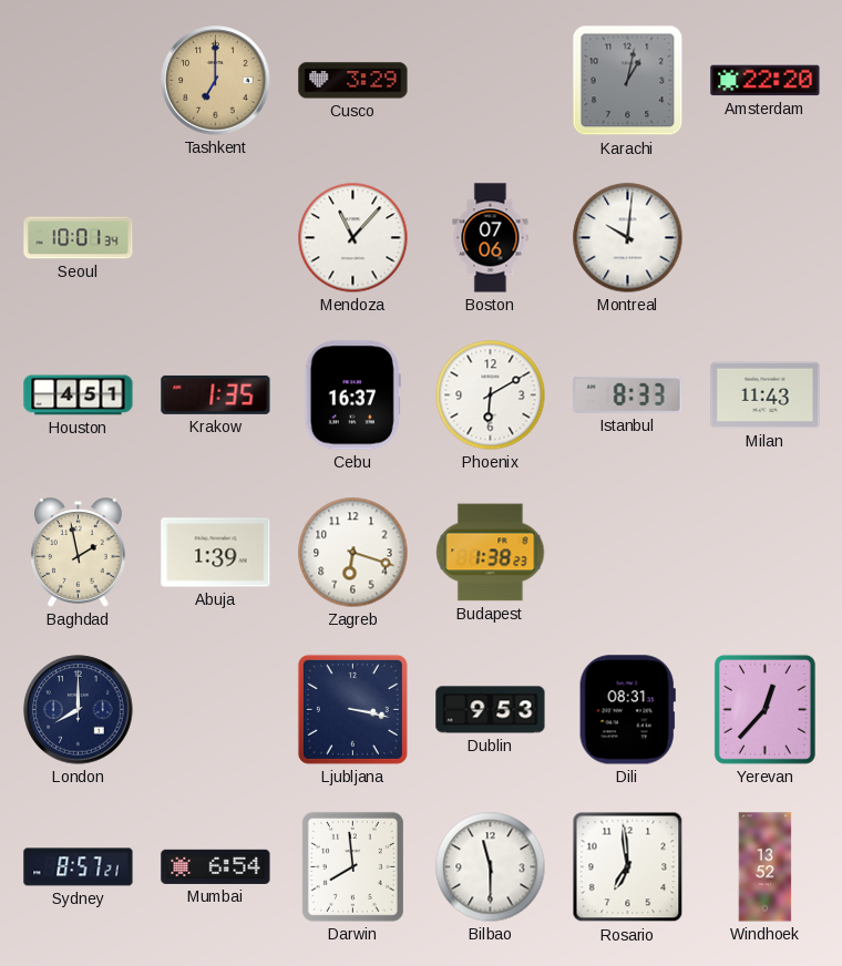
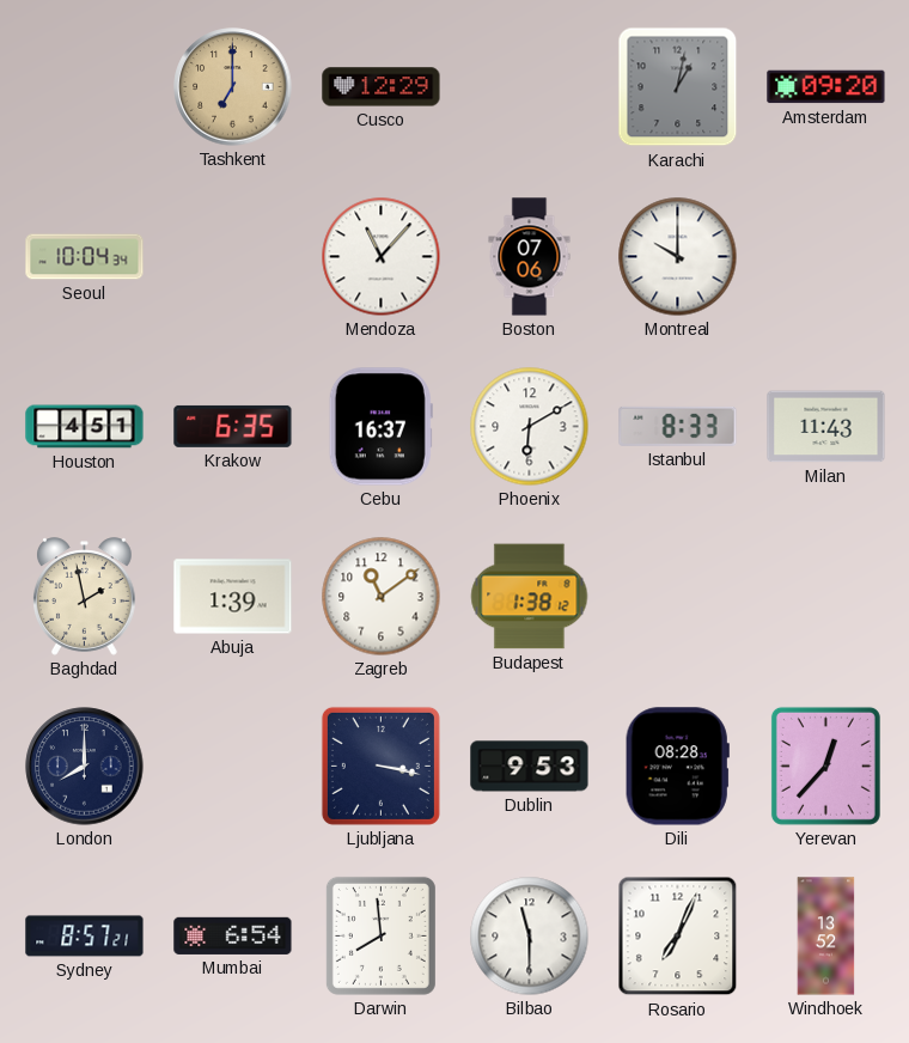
Cusco: 3:29 -> 12:29 (382, 87)
Amsterdam: 22:20 -> 09:20 (826, 87)
Seoul: 10:01 -> 10:04 (85, 257)
Montreal: 10:01 -> 10:00 (678, 257)
Krakow: 1:35 -> 6:35 (233, 426)
Zagreb: 6:18 -> 11:09 (382, 597)
Budapest: 1:38:23 -> 1:38:12 (530, 597)
Dili: 08:31 -> 08:28 (677, 767)
Rosario: 6:59 -> 7:04 (678, 937)
